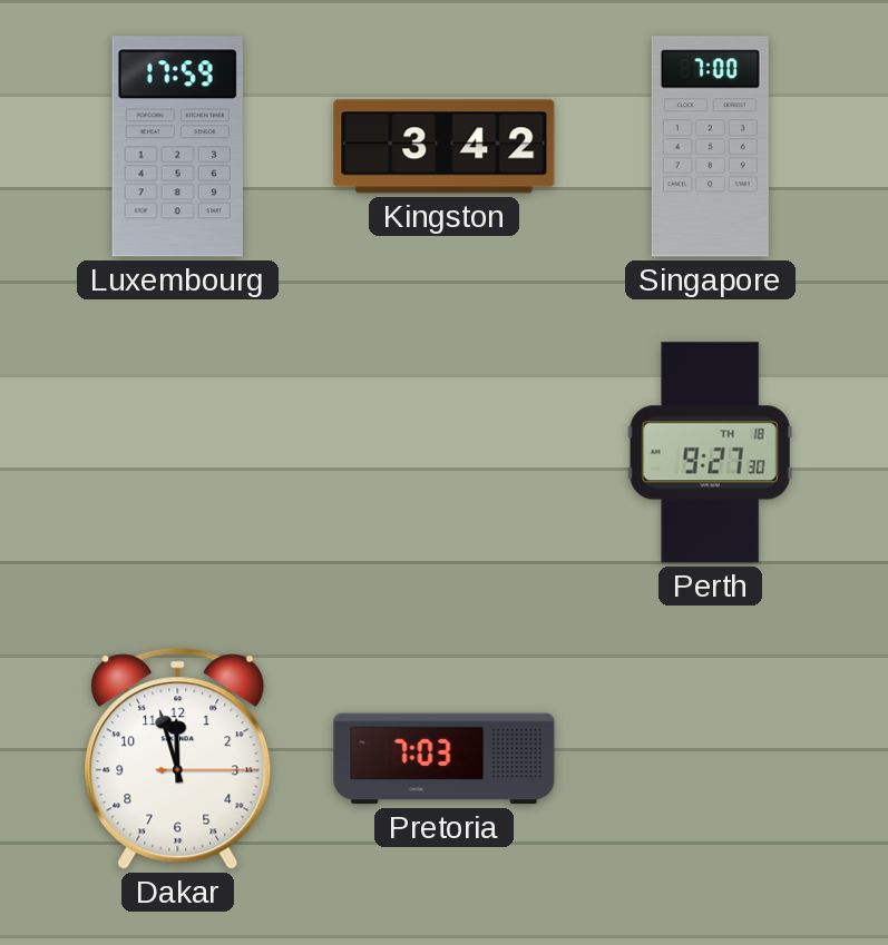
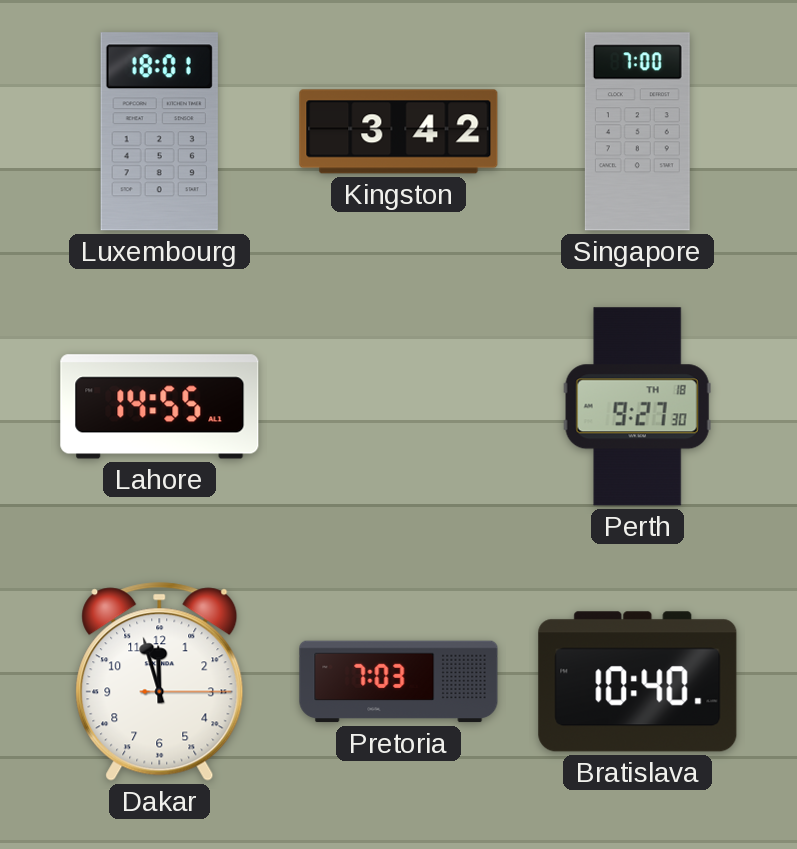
Luxembourg: 17:59 -> 18:01 (159, 132)
Lahore: none -> 14:55 (160, 407)
Bratislava: none -> 10:40 (638, 682)
